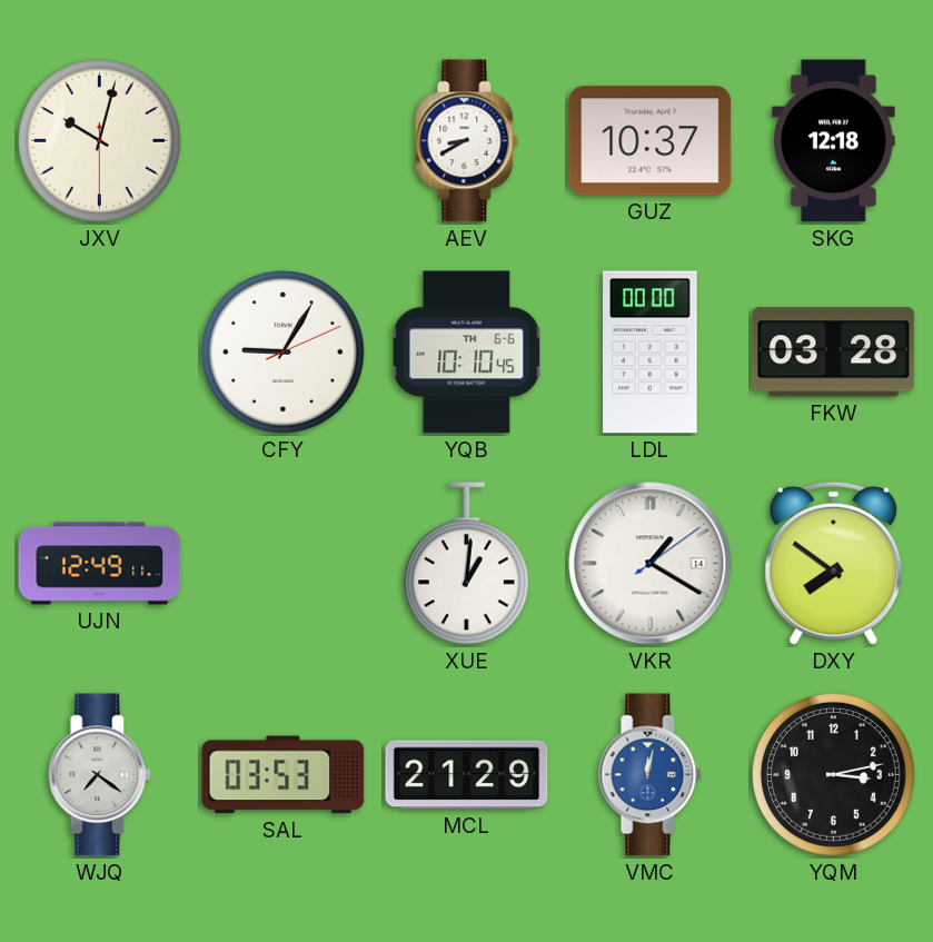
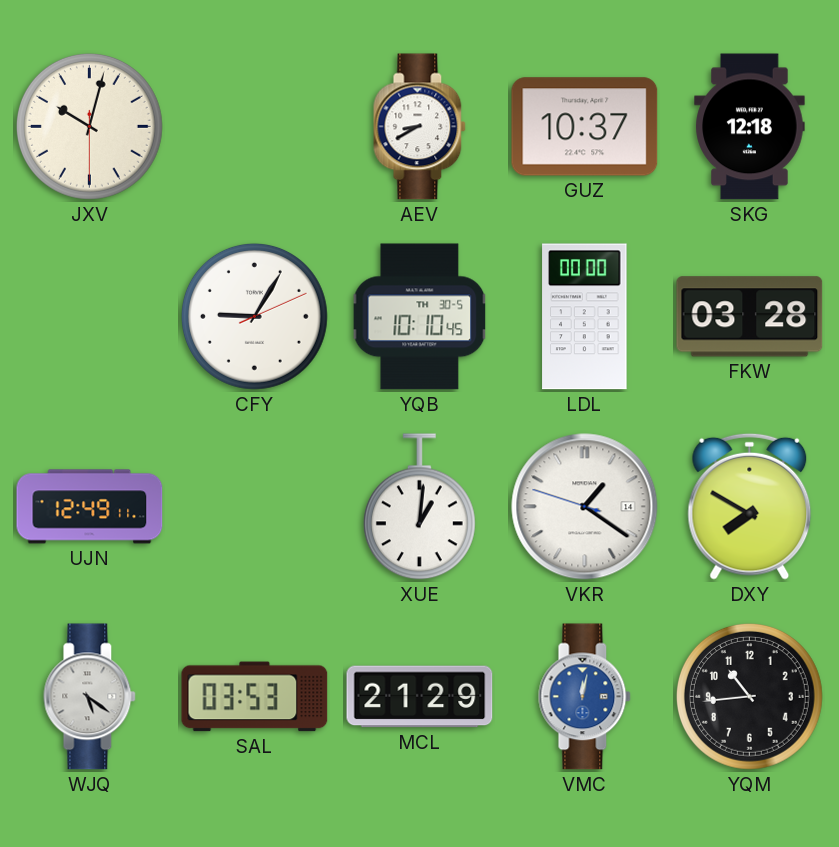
YQB date: TH 6-6 -> TH 30-5 (420, 317)
VKR: 1:20:09 -> 1:20:48 (585, 507)
DXY: 7:51 -> 7:50 (750, 506)
WJQ: 7:21 -> 5:21 (90, 697)
YQM: 3:13 -> 10:44 (749, 696)
